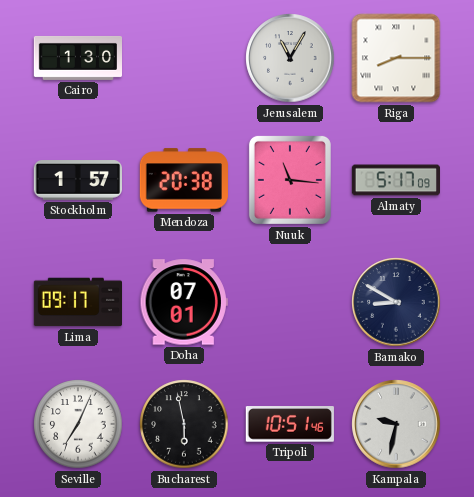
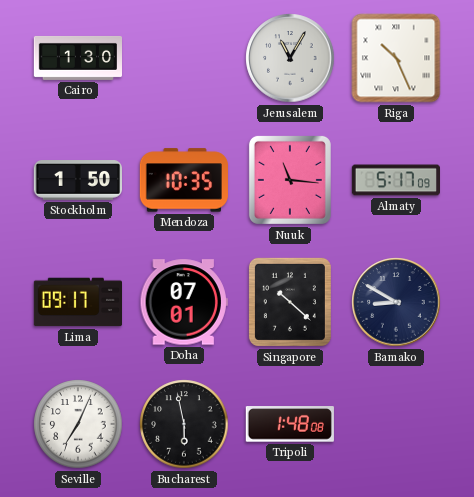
Riga: 8:15 -> 10:26 (396, 58)
Stockholm: 1:57 -> 1:50 (77, 180)
Mendoza: 20:38 -> 10:35 (184, 180)
Singapore: none -> 10:22 (290, 302)
Tripoli: 10:51 -> 1:48 (290, 424)
Kampala: 9:32 -> none (396, 424)
